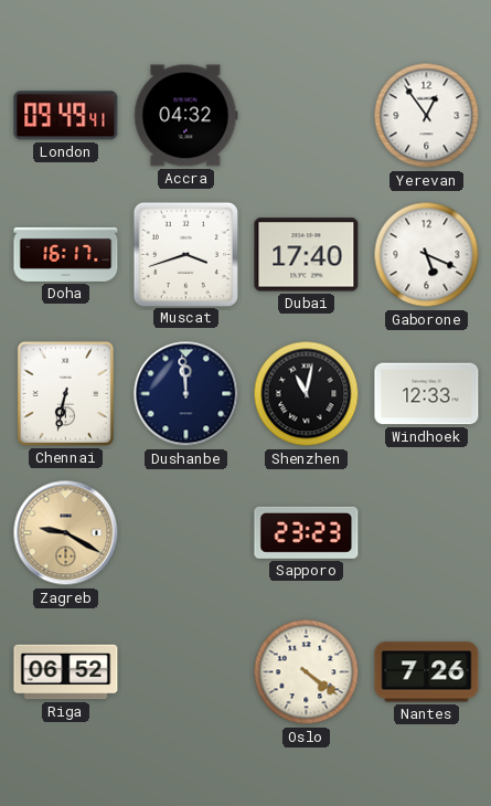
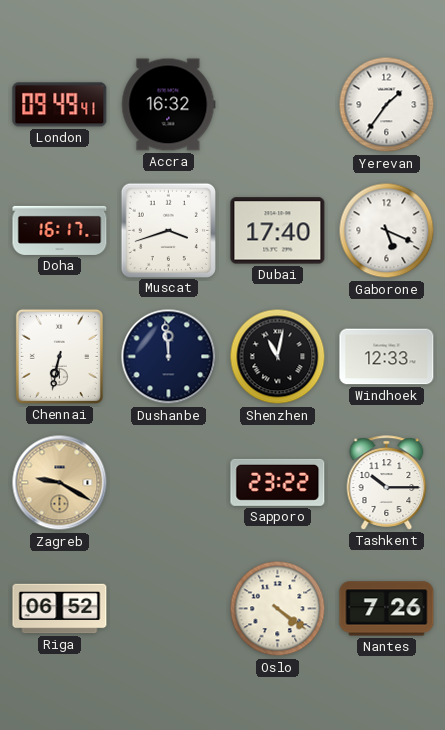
Accra: 04:32 -> 16:32 (169, 105)
Yerevan: 12:54 -> 1:36 (387, 105)
Sapporo: 23:23 -> 23:22 (278, 482)
Tashkent: none -> 10:15 (387, 483)
